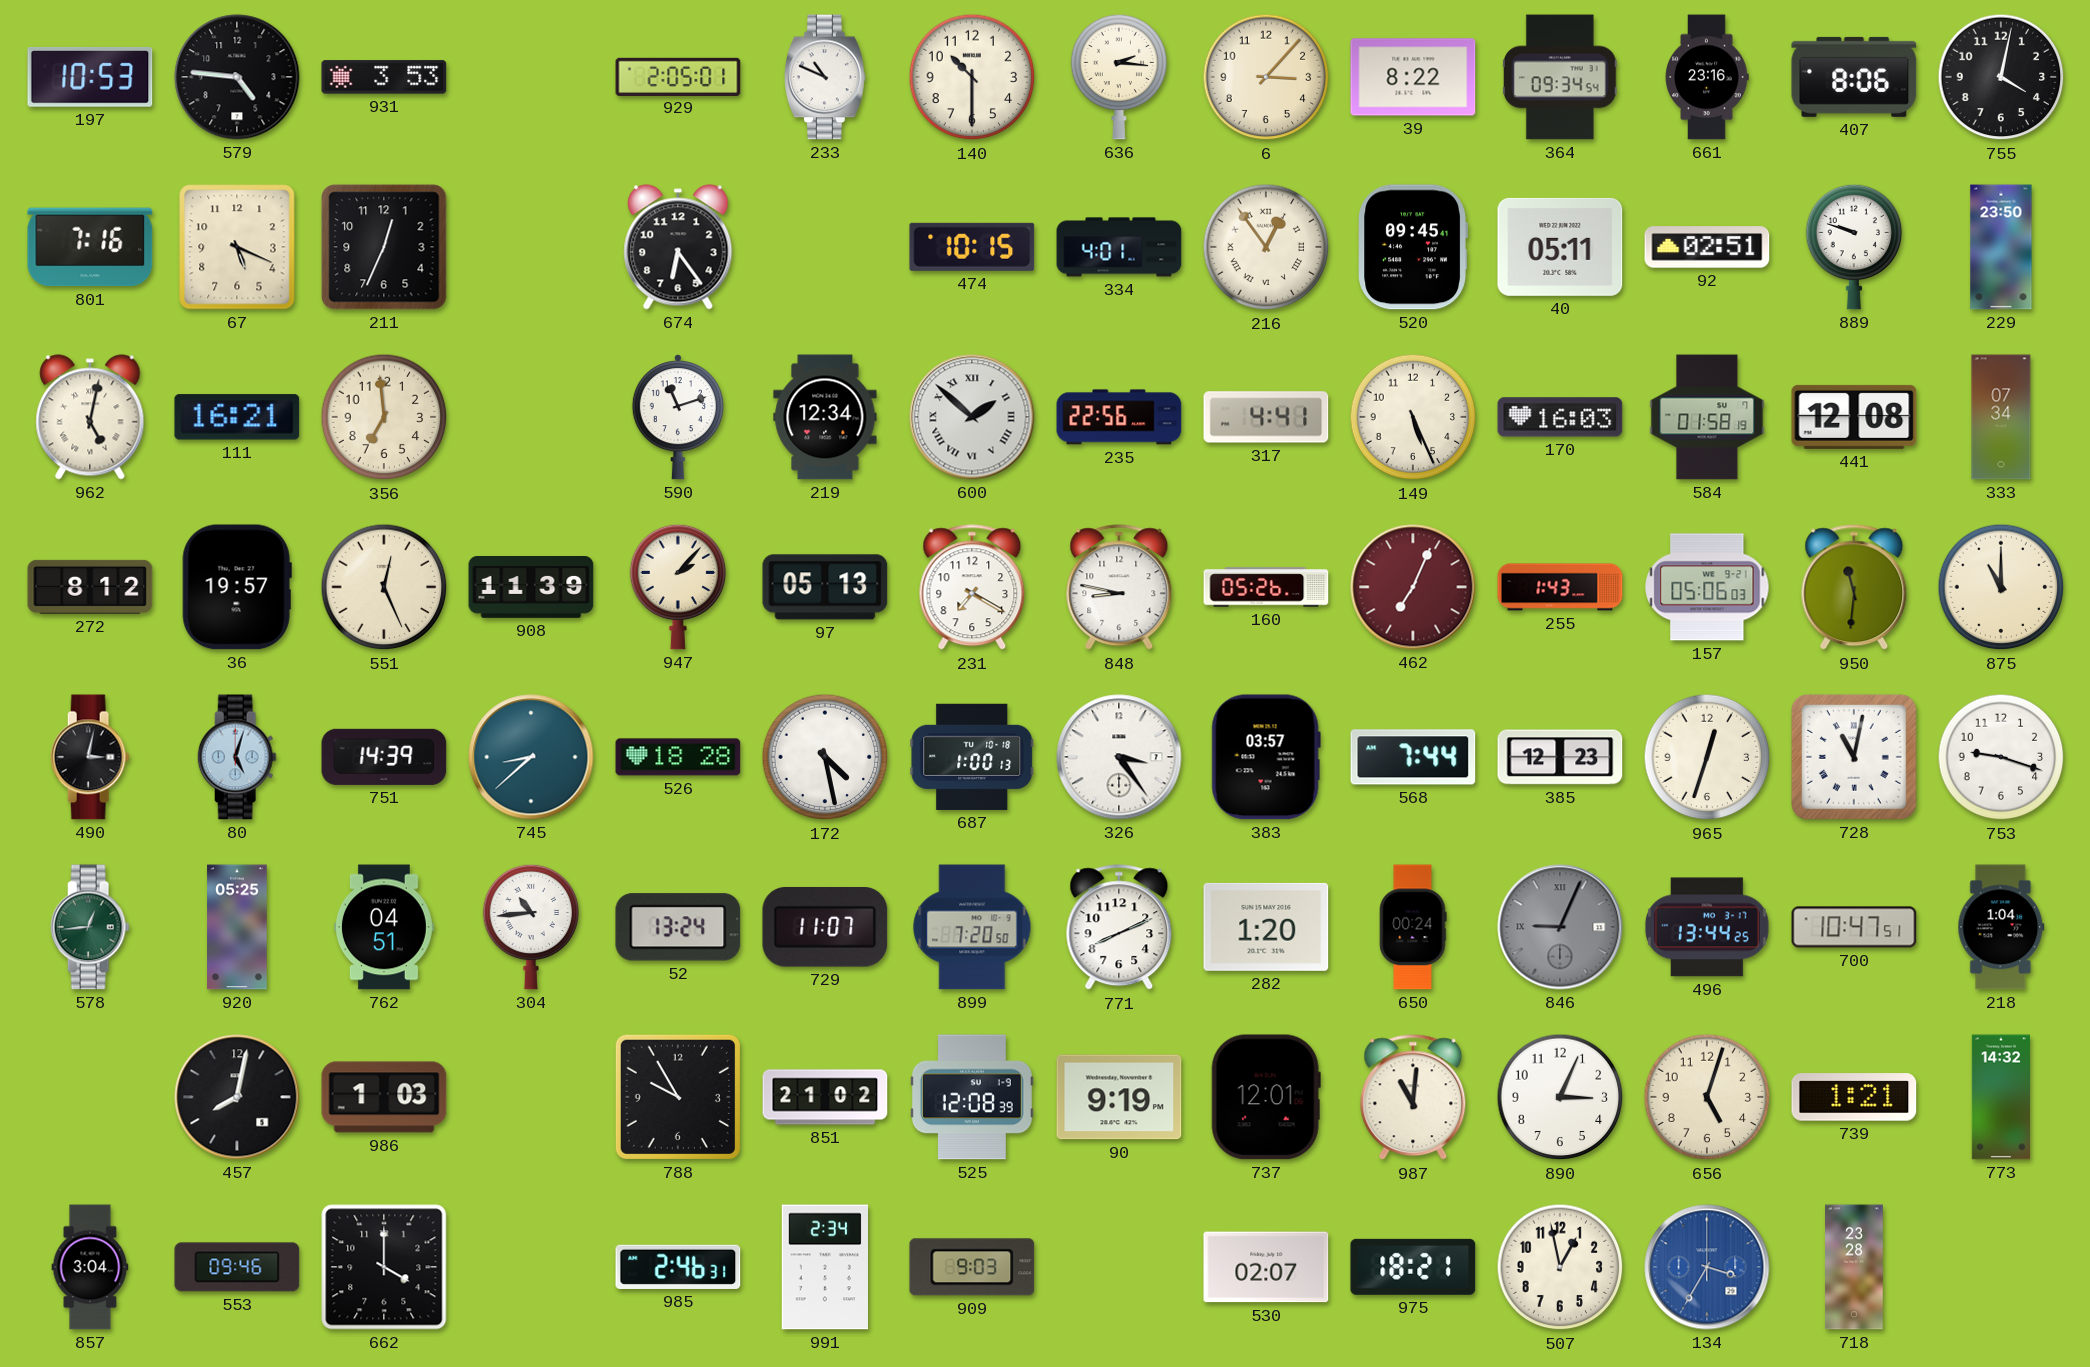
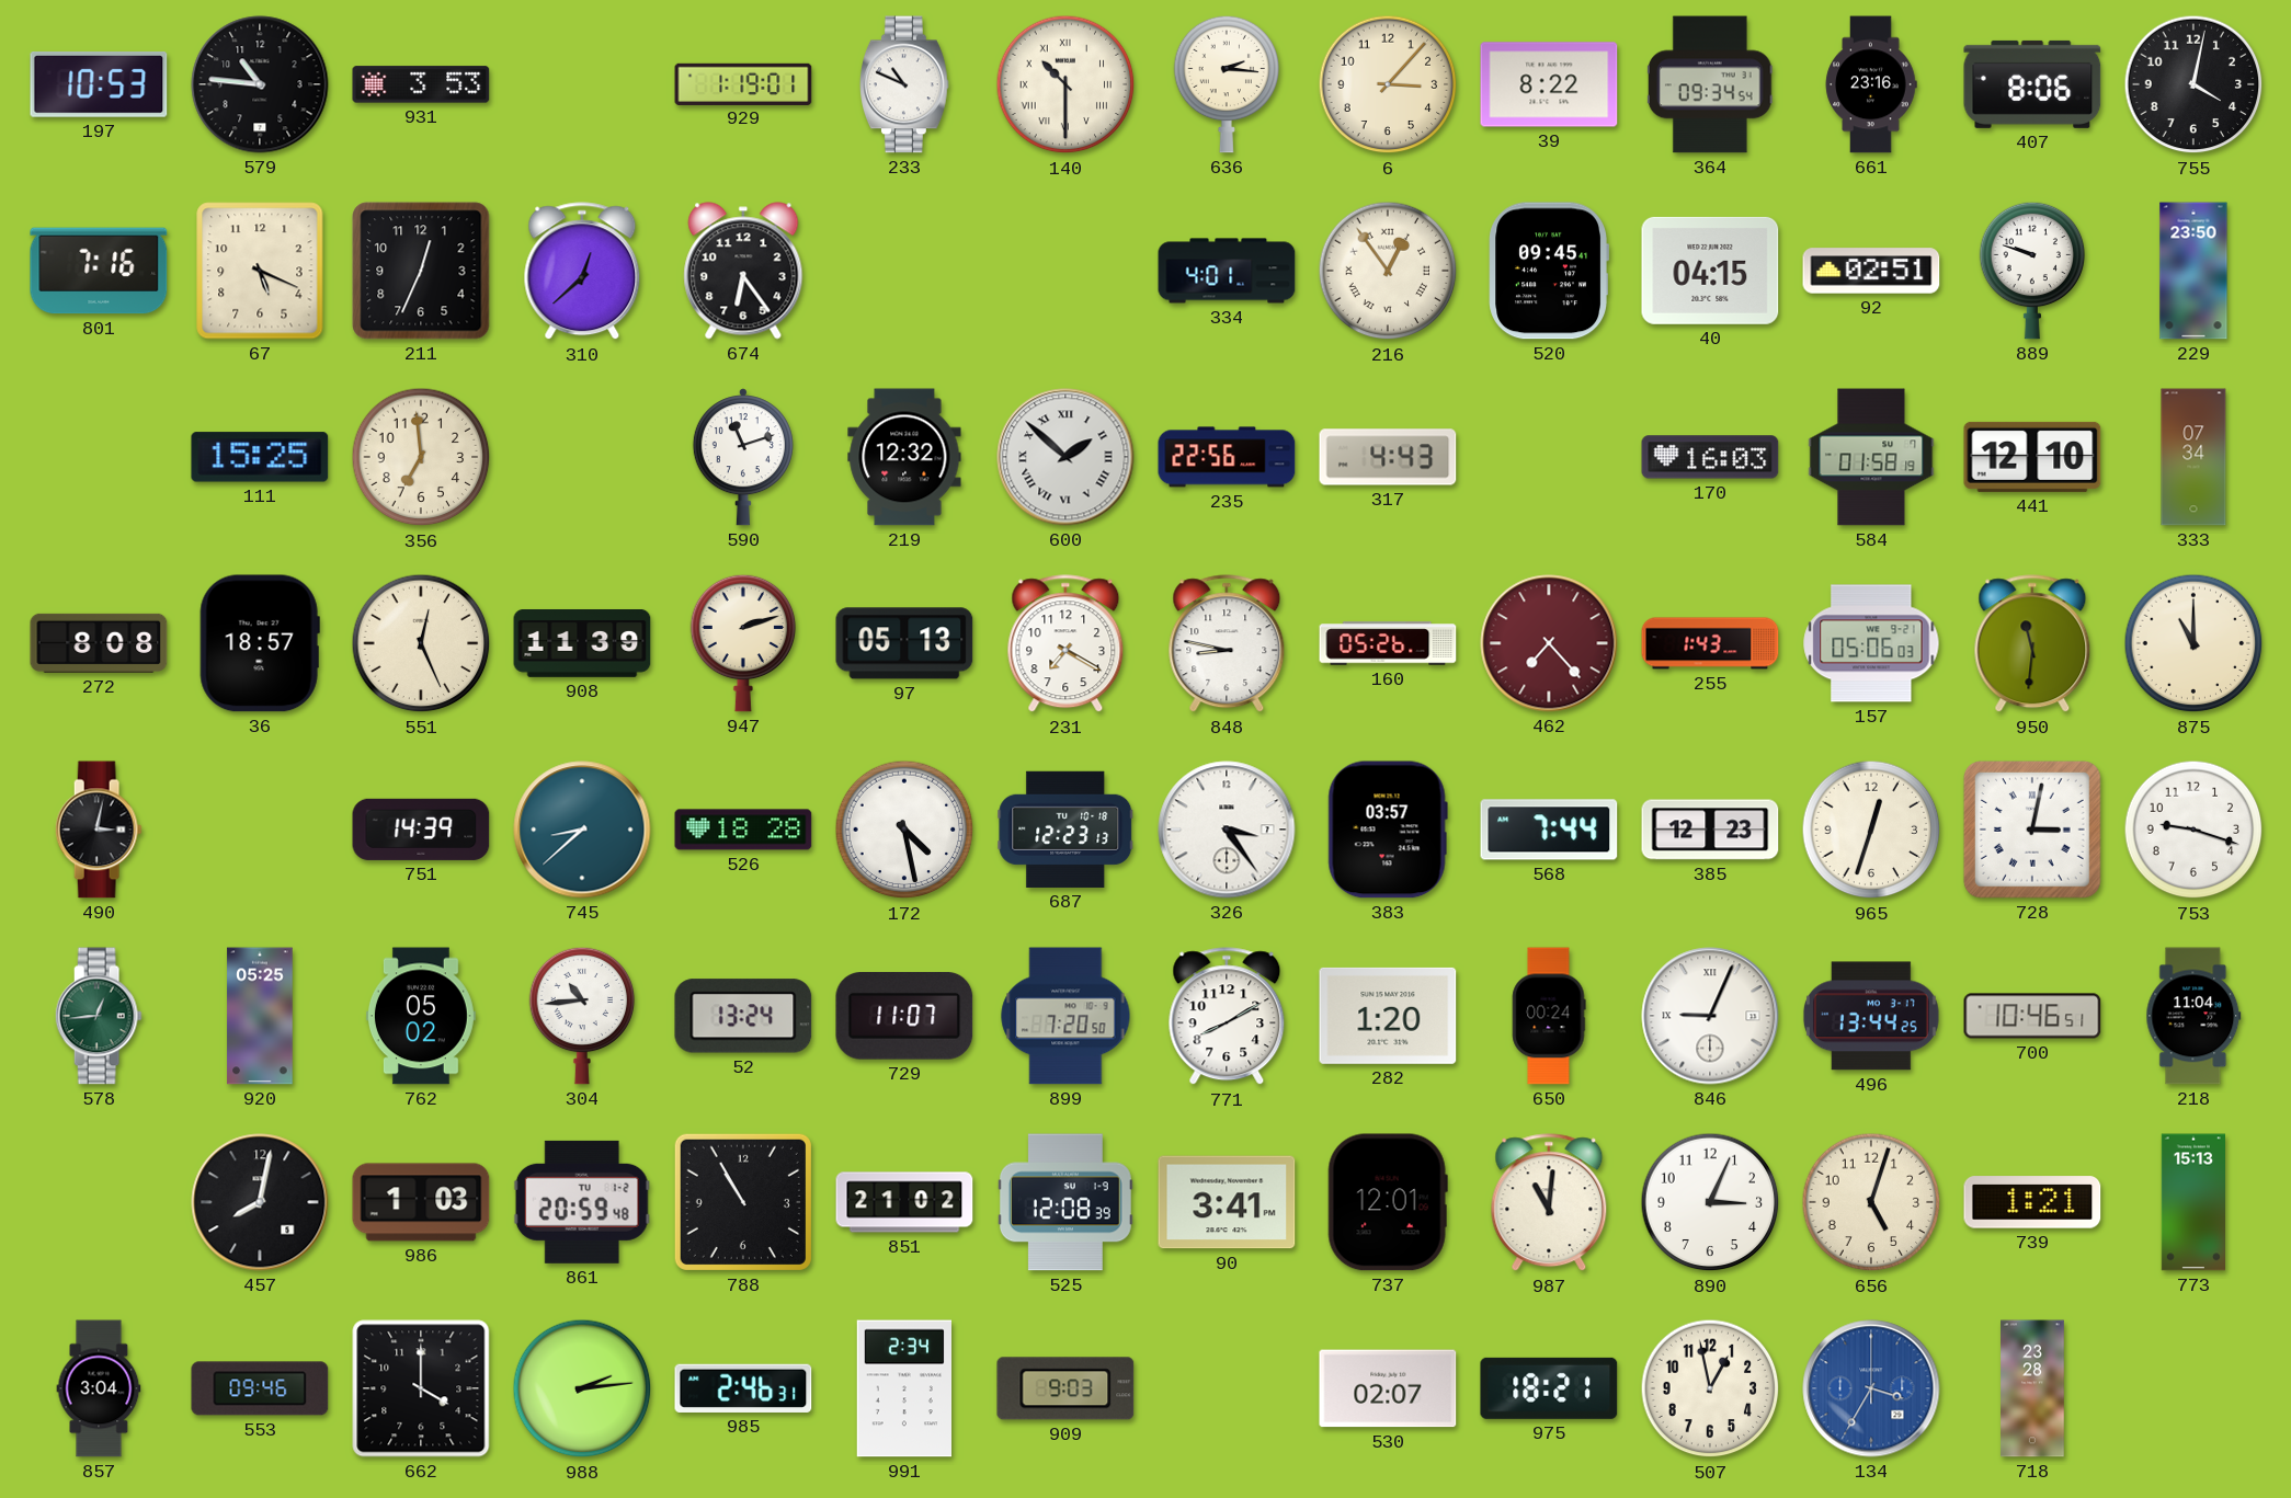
579: 4:46 -> 10:46 (260, 84)
929: 2:05 -> 1:19 (743, 83)
140 numerals: Arabic -> Roman (1065, 84)
310: none -> 12:38 (582, 272)
474: 10:15 -> none (972, 247)
40: 05:11 -> 04:15 (1710, 271)
962: 5:02 -> none (90, 417)
111: 16:21 -> 15:25 (260, 457)
219: 12:34 -> 12:32 (904, 457)
317: 4:41 -> 4:43 (1388, 457)
149: 5:26 -> none (1413, 417)
441: 12:08 -> 12:10 (2032, 457)
272: 8:12 -> 8:08 (99, 643)
36: 19:57 -> 18:57 (260, 643)
947: 2:07 -> 2:12 (743, 643)
462: 7:04 -> 7:23 (1549, 643)
80: 5:03 -> none (237, 757)
687: 1:00 -> 12:23 (1065, 830)
728: 11:02 -> 3:02 (2032, 830)
762: 04:51 -> 05:02 (421, 1016)
771: 8:11 -> 8:10 (1227, 1017)
846 dial: grey -> white (1710, 1016)
700: 10:47 -> 10:46 (2032, 1016)
218: 1:04 -> 11:04 (2193, 1016)
861: none -> 20:59 (582, 1202)
788: 9:55 -> 10:55 (743, 1202)
90: 9:19 -> 3:41 (1227, 1202)
773: 14:32 -> 15:13 (2192, 1202)
988: none -> 2:14 (582, 1388)
